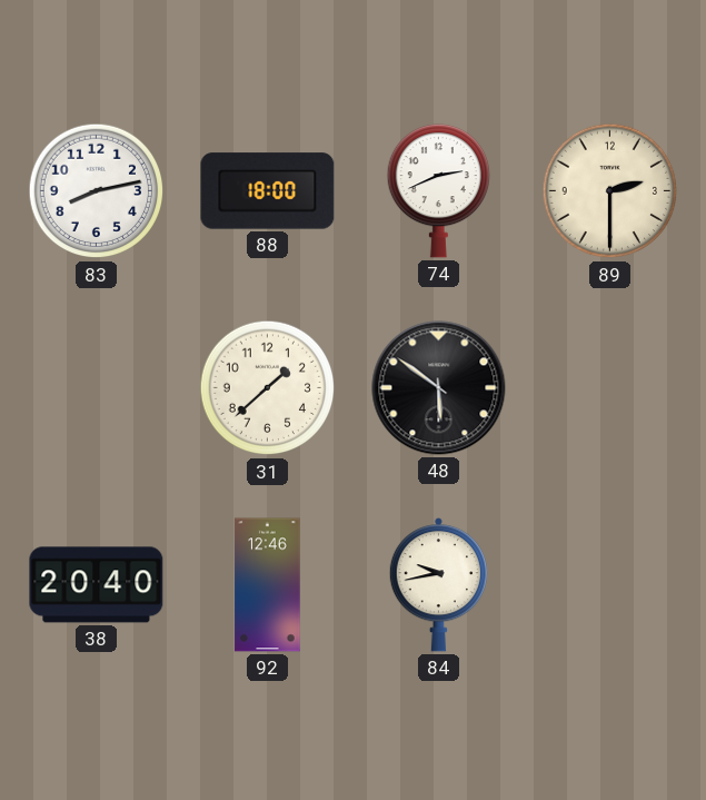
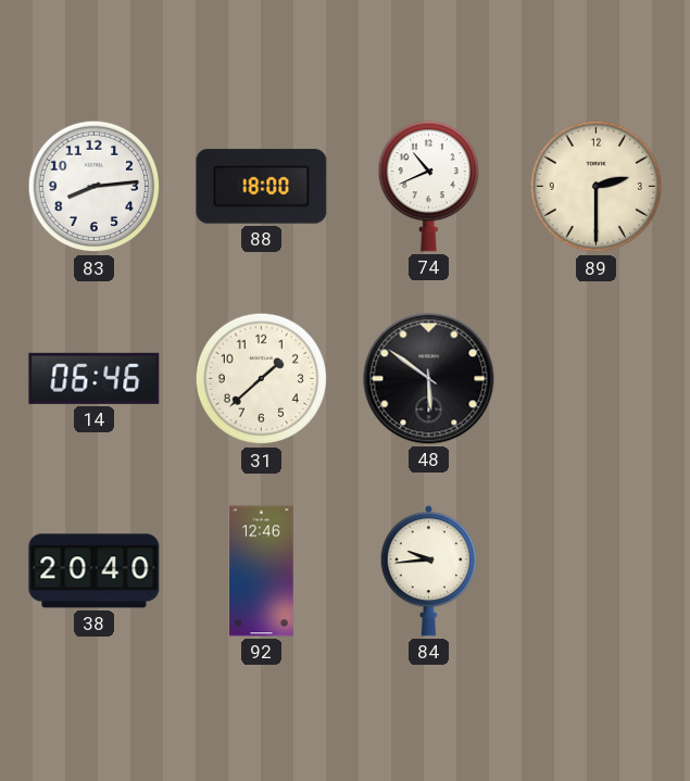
83: 8:13 -> 8:14 (95, 187)
74: 2:41 -> 10:41 (428, 187)
14: none -> 06:46 (95, 378)
84: 9:43 -> 9:44 (428, 571)
